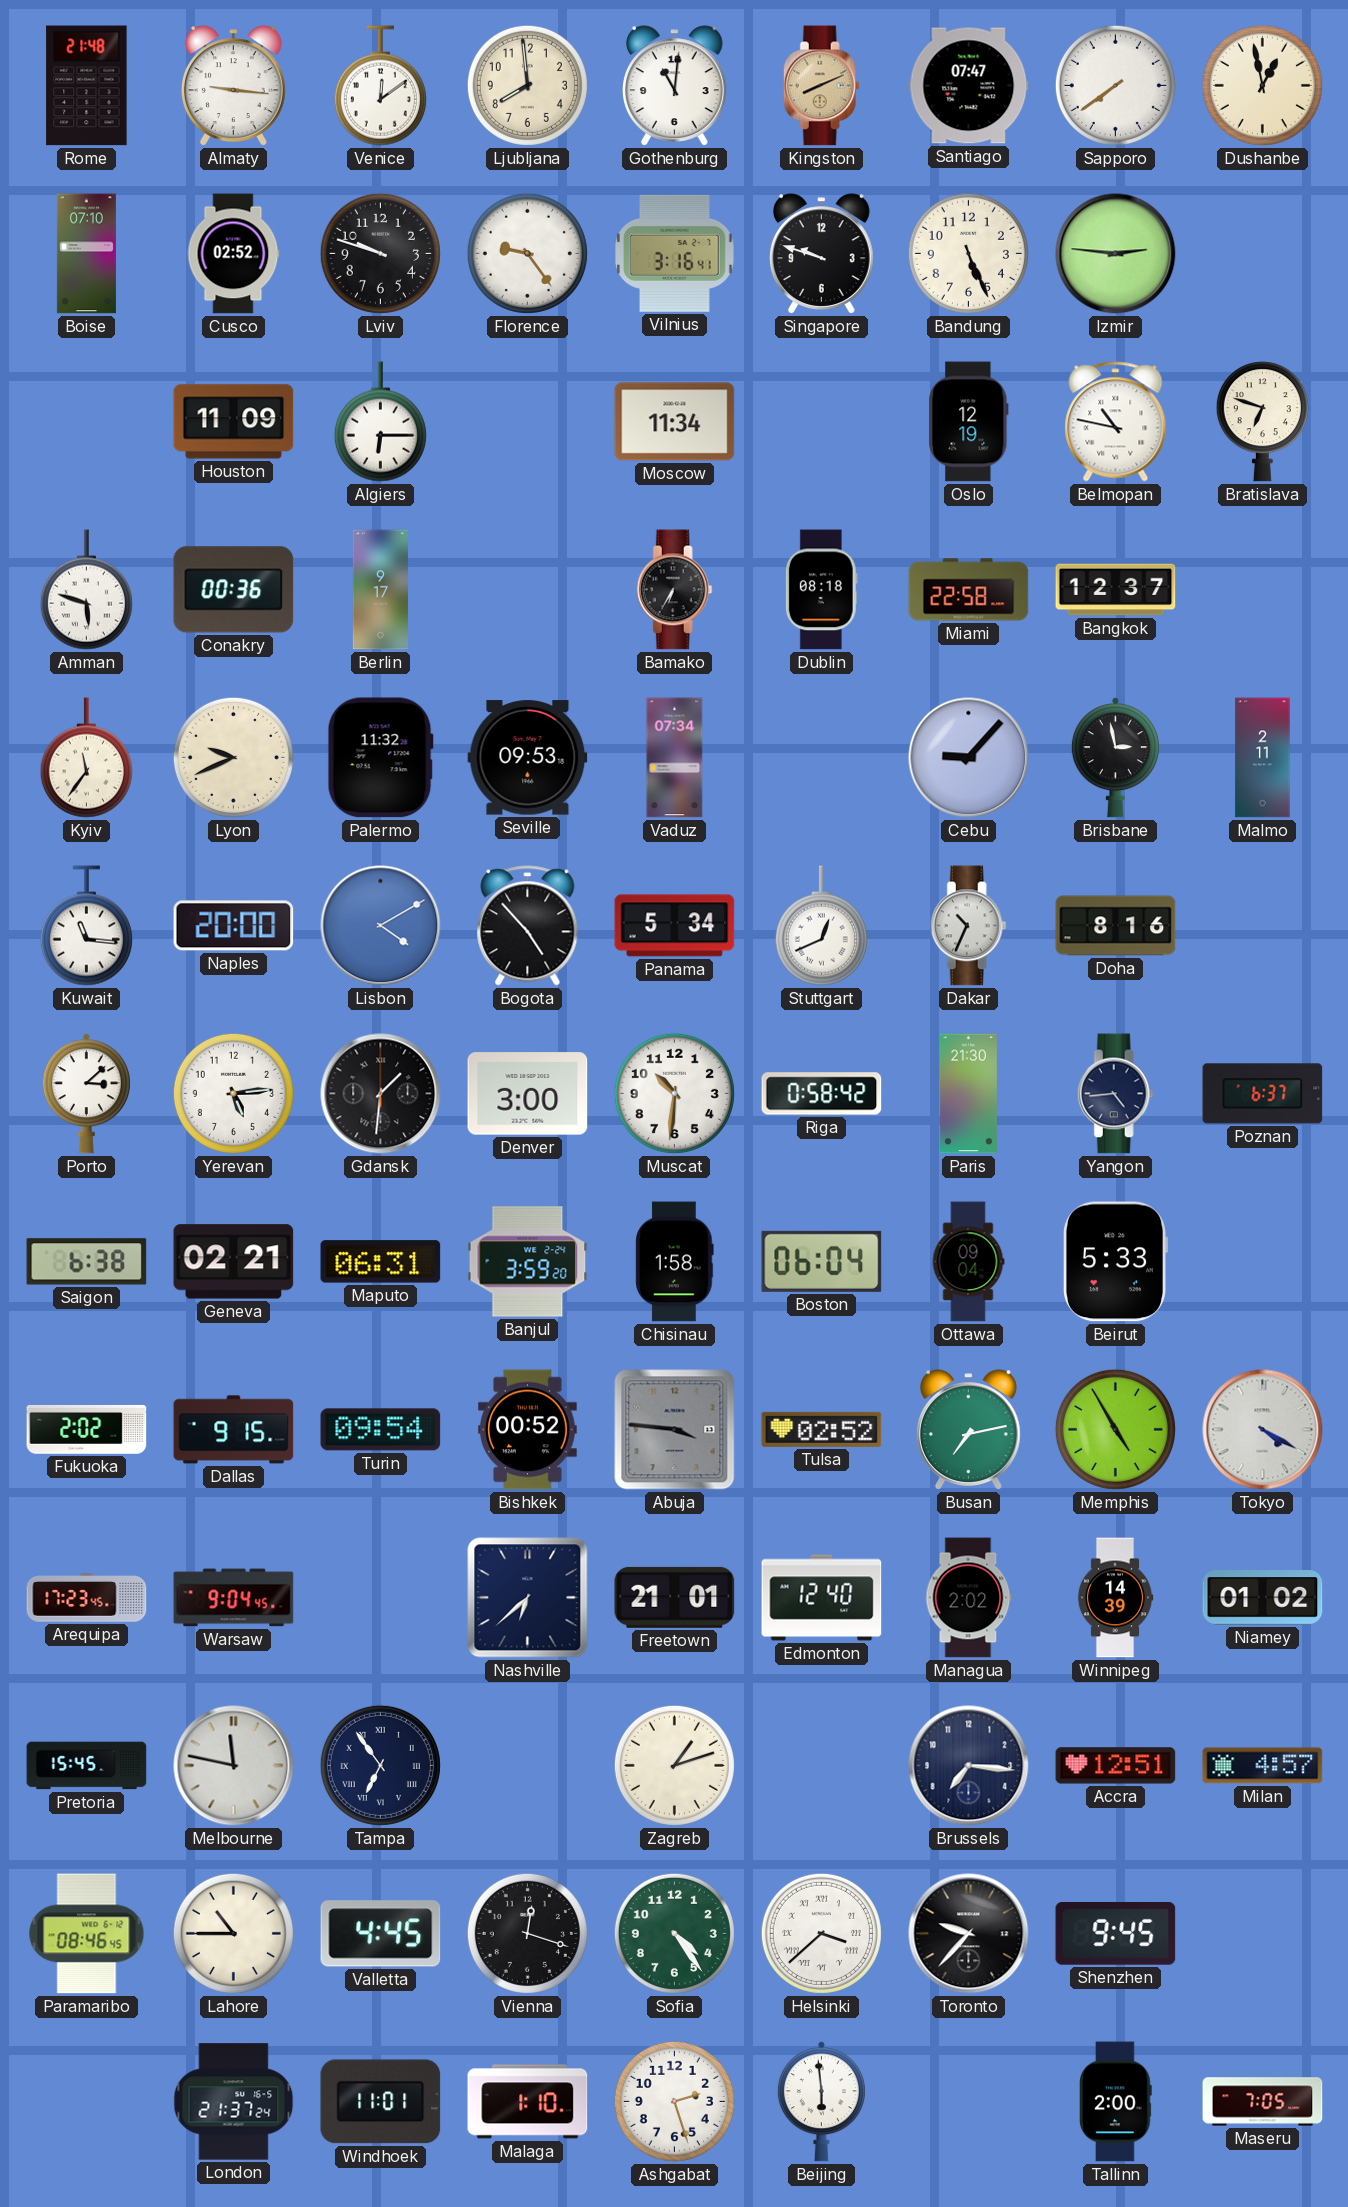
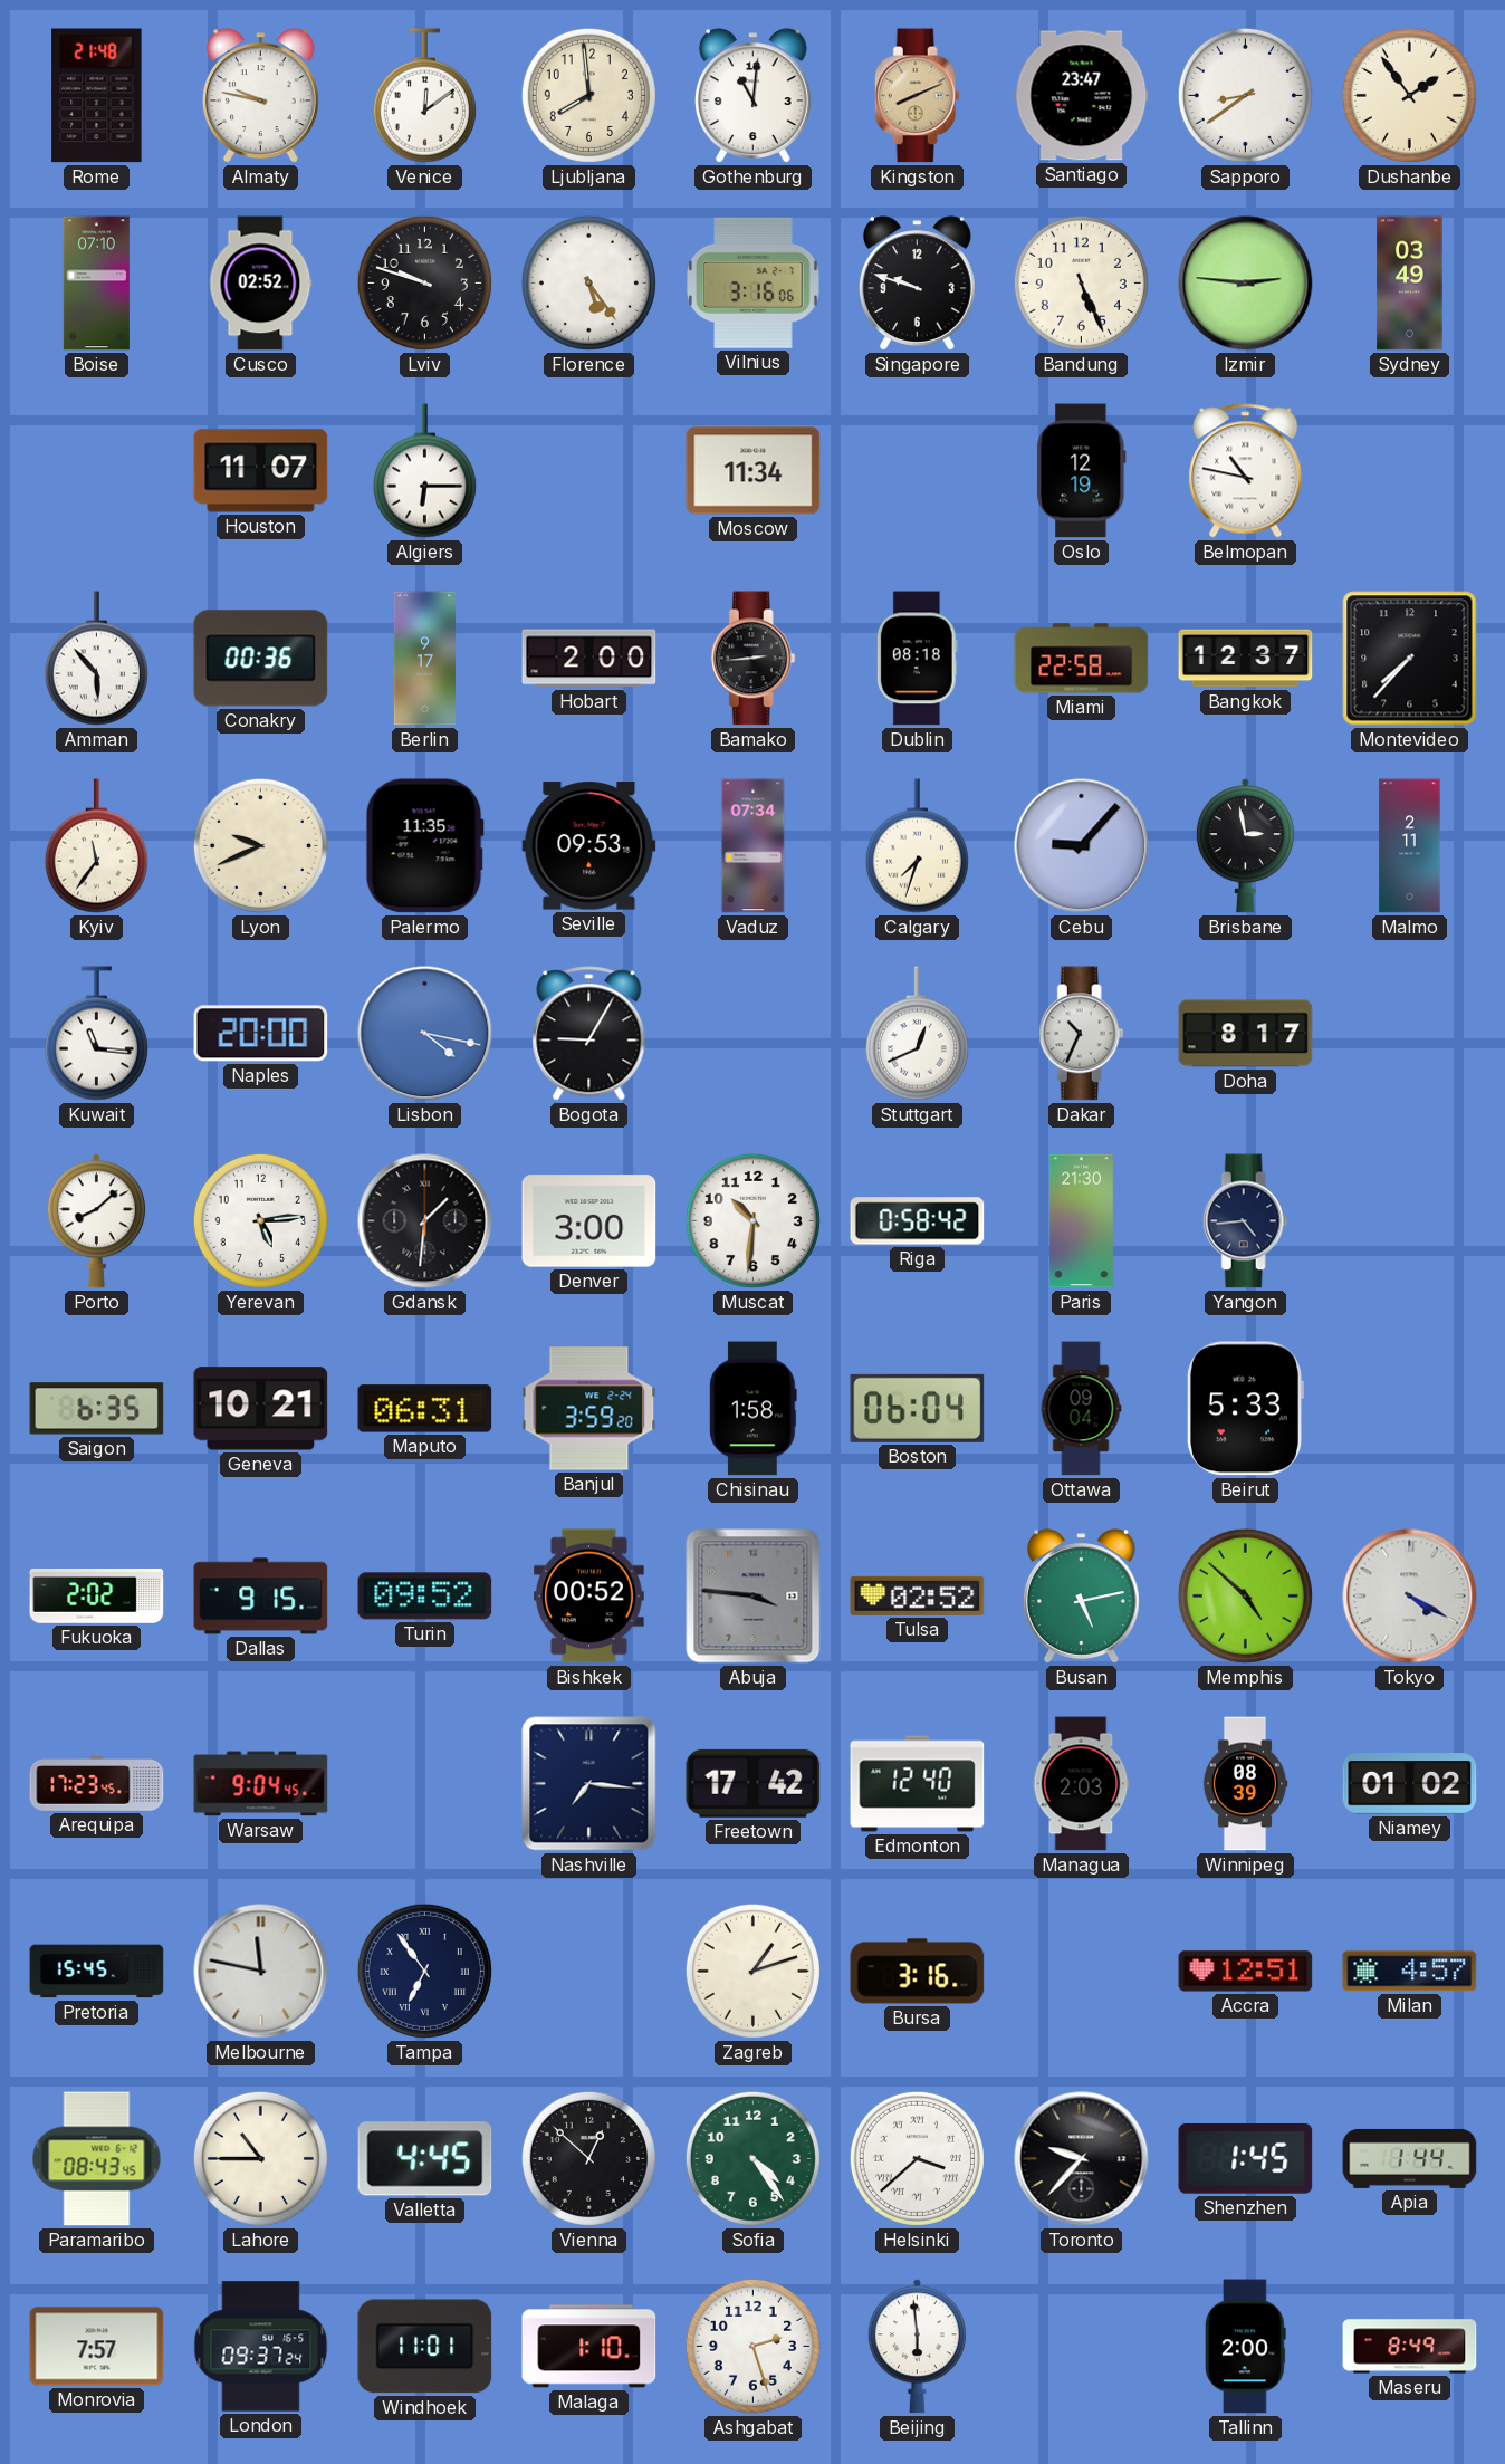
Almaty: 9:16 -> 9:47 (260, 96)
Santiago: 07:47 -> 23:47 (1082, 96)
Sapporo: 7:39 -> 8:39 (1245, 95)
Dushanbe: 12:58 -> 1:54 (1409, 95)
Florence: 9:24 -> 5:24 (588, 282)
Vilnius: 3:16:41 -> 3:16:06 (754, 282)
Sydney: none -> 03:49 (1410, 284)
Houston: 11:09 -> 11:07 (261, 471)
Bratislava: 6:48 -> none (1262, 422)
Amman: 5:48 -> 5:53 (96, 659)
Hobart: none -> 2:00 (589, 659)
Bamako: 6:35 -> 2:44 (752, 659)
Montevideo: none -> 7:37 (1410, 659)
Palermo: 11:32 -> 11:35 (424, 846)
Calgary: none -> 7:33 (917, 846)
Lisbon: 4:10 -> 4:17 (425, 1034)
Bogota: 4:53 -> 9:05 (589, 1034)
Panama: 5:34 -> none (675, 926)
Doha: 8:16 -> 8:17 (1246, 1034)
Porto: 3:08 -> 8:08 (96, 1221)
Poznan: 6:37 -> none (1263, 1094)
Saigon: 6:38 -> 6:35 (97, 1409)
Geneva: 02:21 -> 10:21 (261, 1409)
Turin: 09:54 -> 09:52 (425, 1597)
Busan: 7:13 -> 5:13 (1081, 1597)
Memphis: 4:55 -> 4:52 (1245, 1595)
Nashville: 6:38 -> 7:16 (589, 1784)
Freetown: 21:01 -> 17:42 (754, 1783)
Managua: 2:02 -> 2:03 (1081, 1784)
Winnipeg: 14:39 -> 08:39 (1245, 1784)
Bursa: none -> 3:16 (918, 1972)
Brussels: 7:16 -> none (969, 1766)
Paramaribo: 08:46 -> 08:43 (97, 2159)
Vienna: 12:18 -> 12:52 (588, 2158)
Shenzhen: 9:45 -> 1:45 (1246, 2159)
Apia: none -> 1:44 (1410, 2158)
Monrovia: none -> 7:57 (97, 2347)
London: 21:37 -> 09:37 (261, 2347)
Maseru: 7:05 -> 8:49 (1410, 2347)
